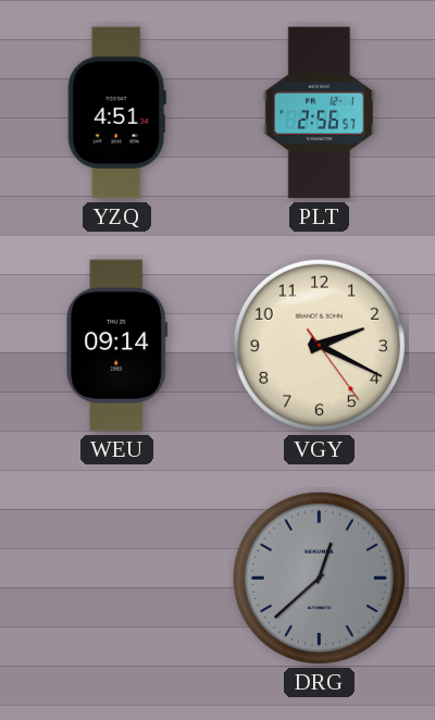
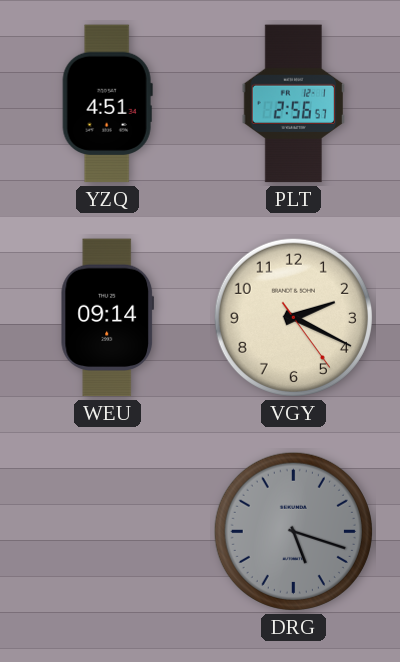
DRG: 12:38 -> 5:18 (293, 531)
